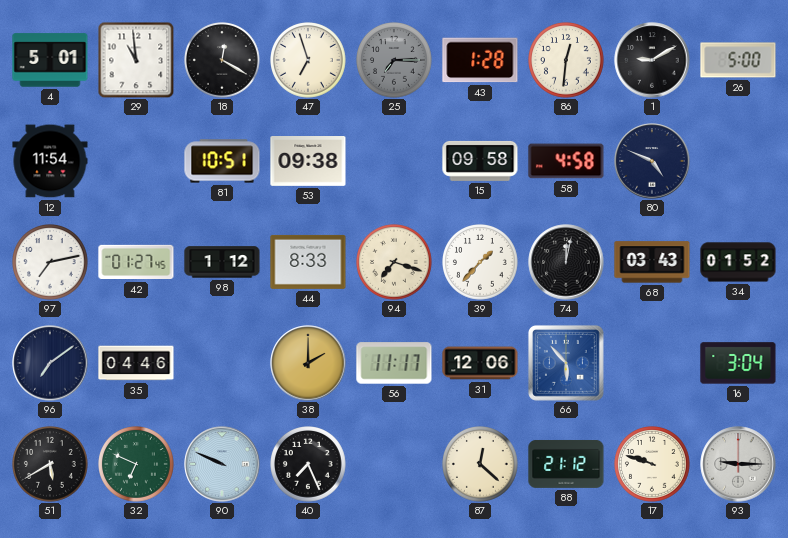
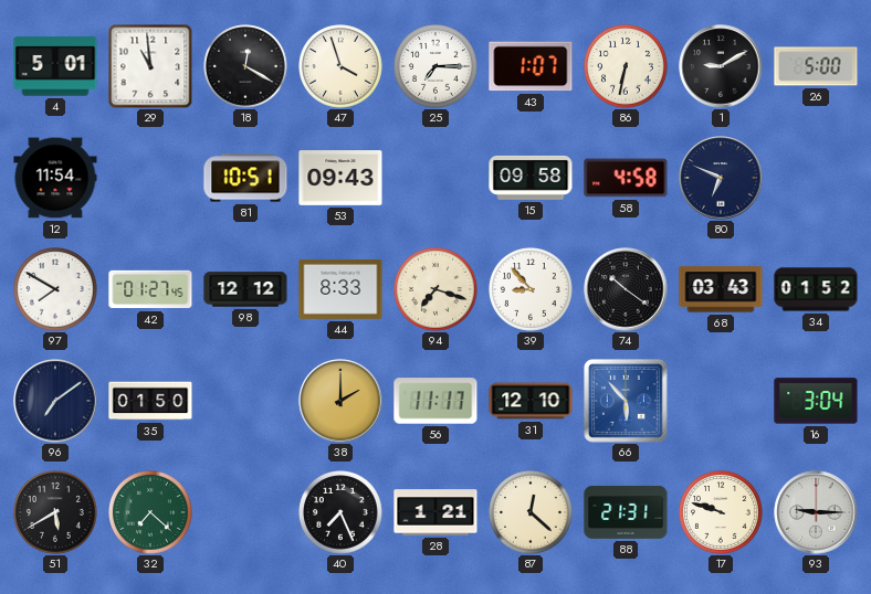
47: 6:57 -> 3:57 (342, 67)
25 dial: grey -> white (437, 67)
43: 1:28 -> 1:07 (531, 66)
86: 12:31 -> 6:32 (627, 67)
53: 09:38 -> 09:43 (340, 179)
80: 4:49 -> 6:49 (721, 178)
97: 7:13 -> 7:50 (56, 290)
98: 1:12 -> 12:12 (245, 289)
39: 1:37 -> 8:53 (532, 290)
74: 12:02 -> 10:21 (626, 289)
35: 04:46 -> 01:50 (150, 401)
31: 12:06 -> 12:10 (531, 401)
32: 6:49 -> 7:22 (151, 513)
90: 9:49 -> none (222, 464)
28: none -> 1:21 (435, 512)
88: 21:12 -> 21:31 (626, 512)
